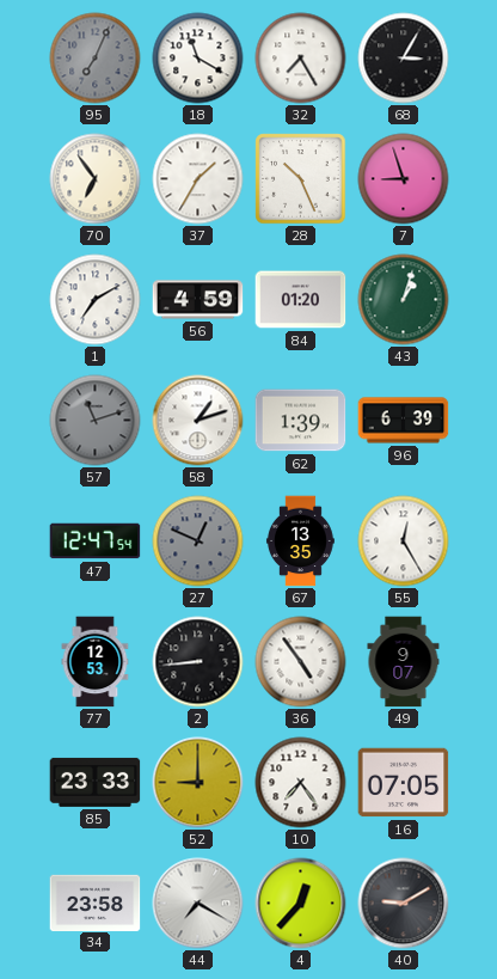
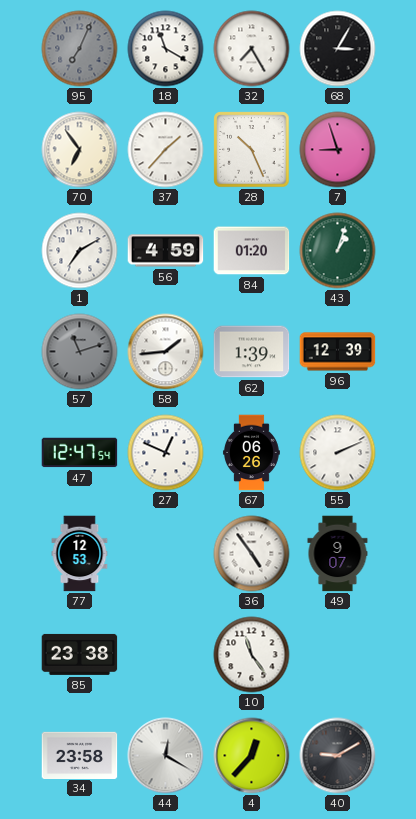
37: 1:35 -> 1:37 (166, 150)
58: 1:12 -> 1:44 (166, 352)
96: 6:39 -> 12:39 (338, 352)
27 dial: grey -> white (166, 453)
67: 13:35 -> 06:26 (251, 453)
55: 12:25 -> 2:11 (338, 453)
2: 8:44 -> none (198, 662)
85: 23:33 -> 23:38 (80, 654)
52: 9:00 -> none (198, 783)
10: 7:24 -> 11:24 (252, 655)
16: 07:05 -> none (404, 783)
44: 7:20 -> 12:20 (166, 756)
